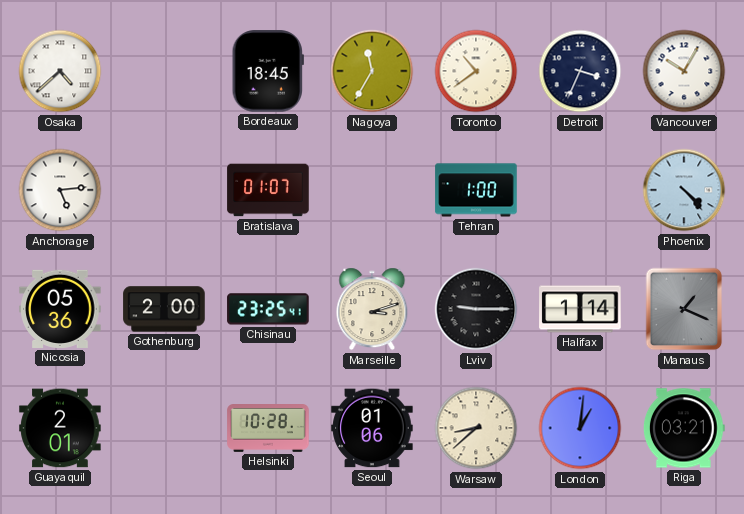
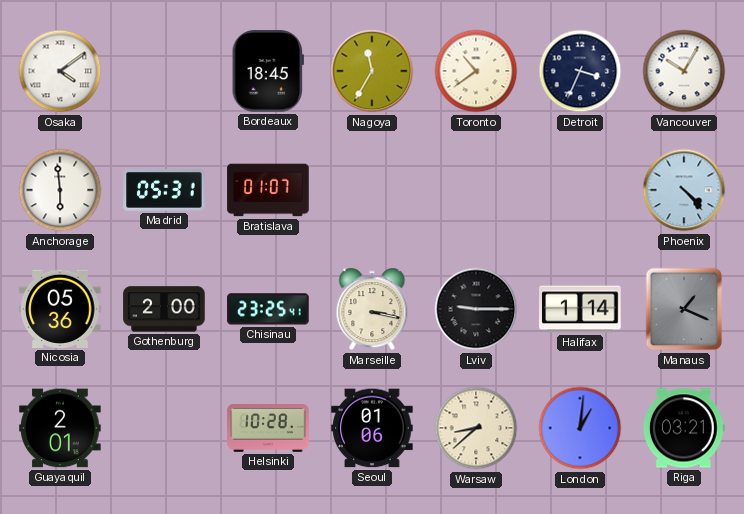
Osaka: 4:38 -> 4:09 (60, 71)
Anchorage: 5:14 -> 5:59 (60, 190)
Madrid: none -> 05:31 (164, 191)
Tehran: 1:00 -> none (476, 190)
Marseille: 3:12 -> 3:17 (372, 309)
